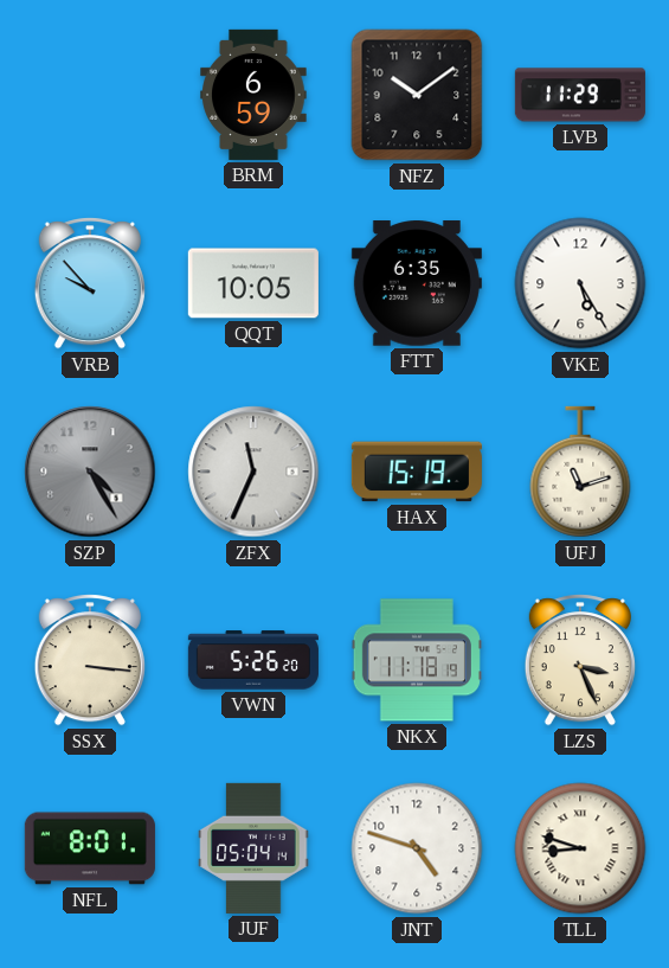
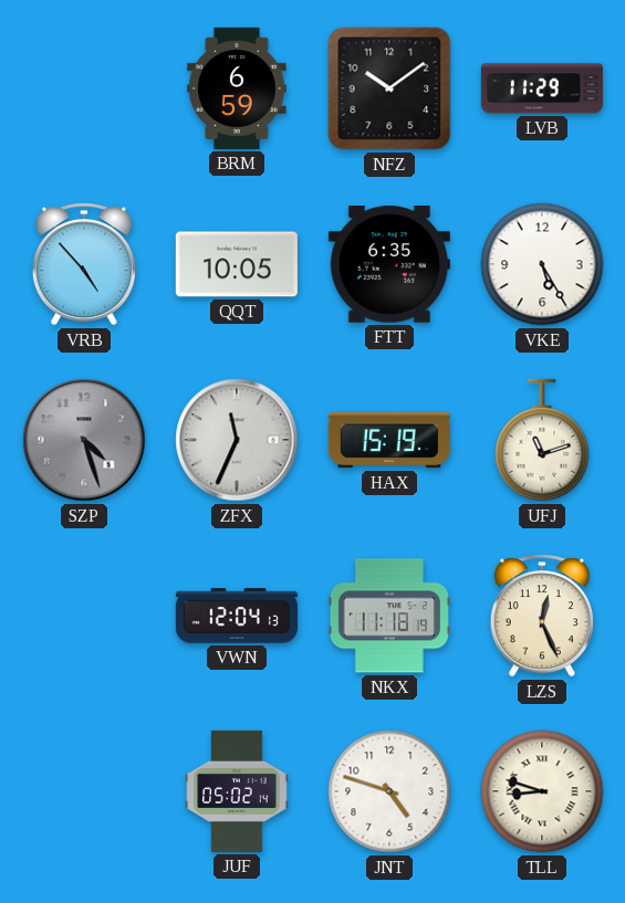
VRB: 9:53 -> 4:53 (84, 264)
SZP: 4:25 -> 4:27 (84, 440)
SSX: 3:16 -> none (90, 660)
VWN: 5:26 -> 12:04 (237, 616)
LZS: 3:26 -> 12:26 (542, 616)
NFL: 8:01 -> none (90, 848)
JUF: 05:04 -> 05:02 (237, 791)
